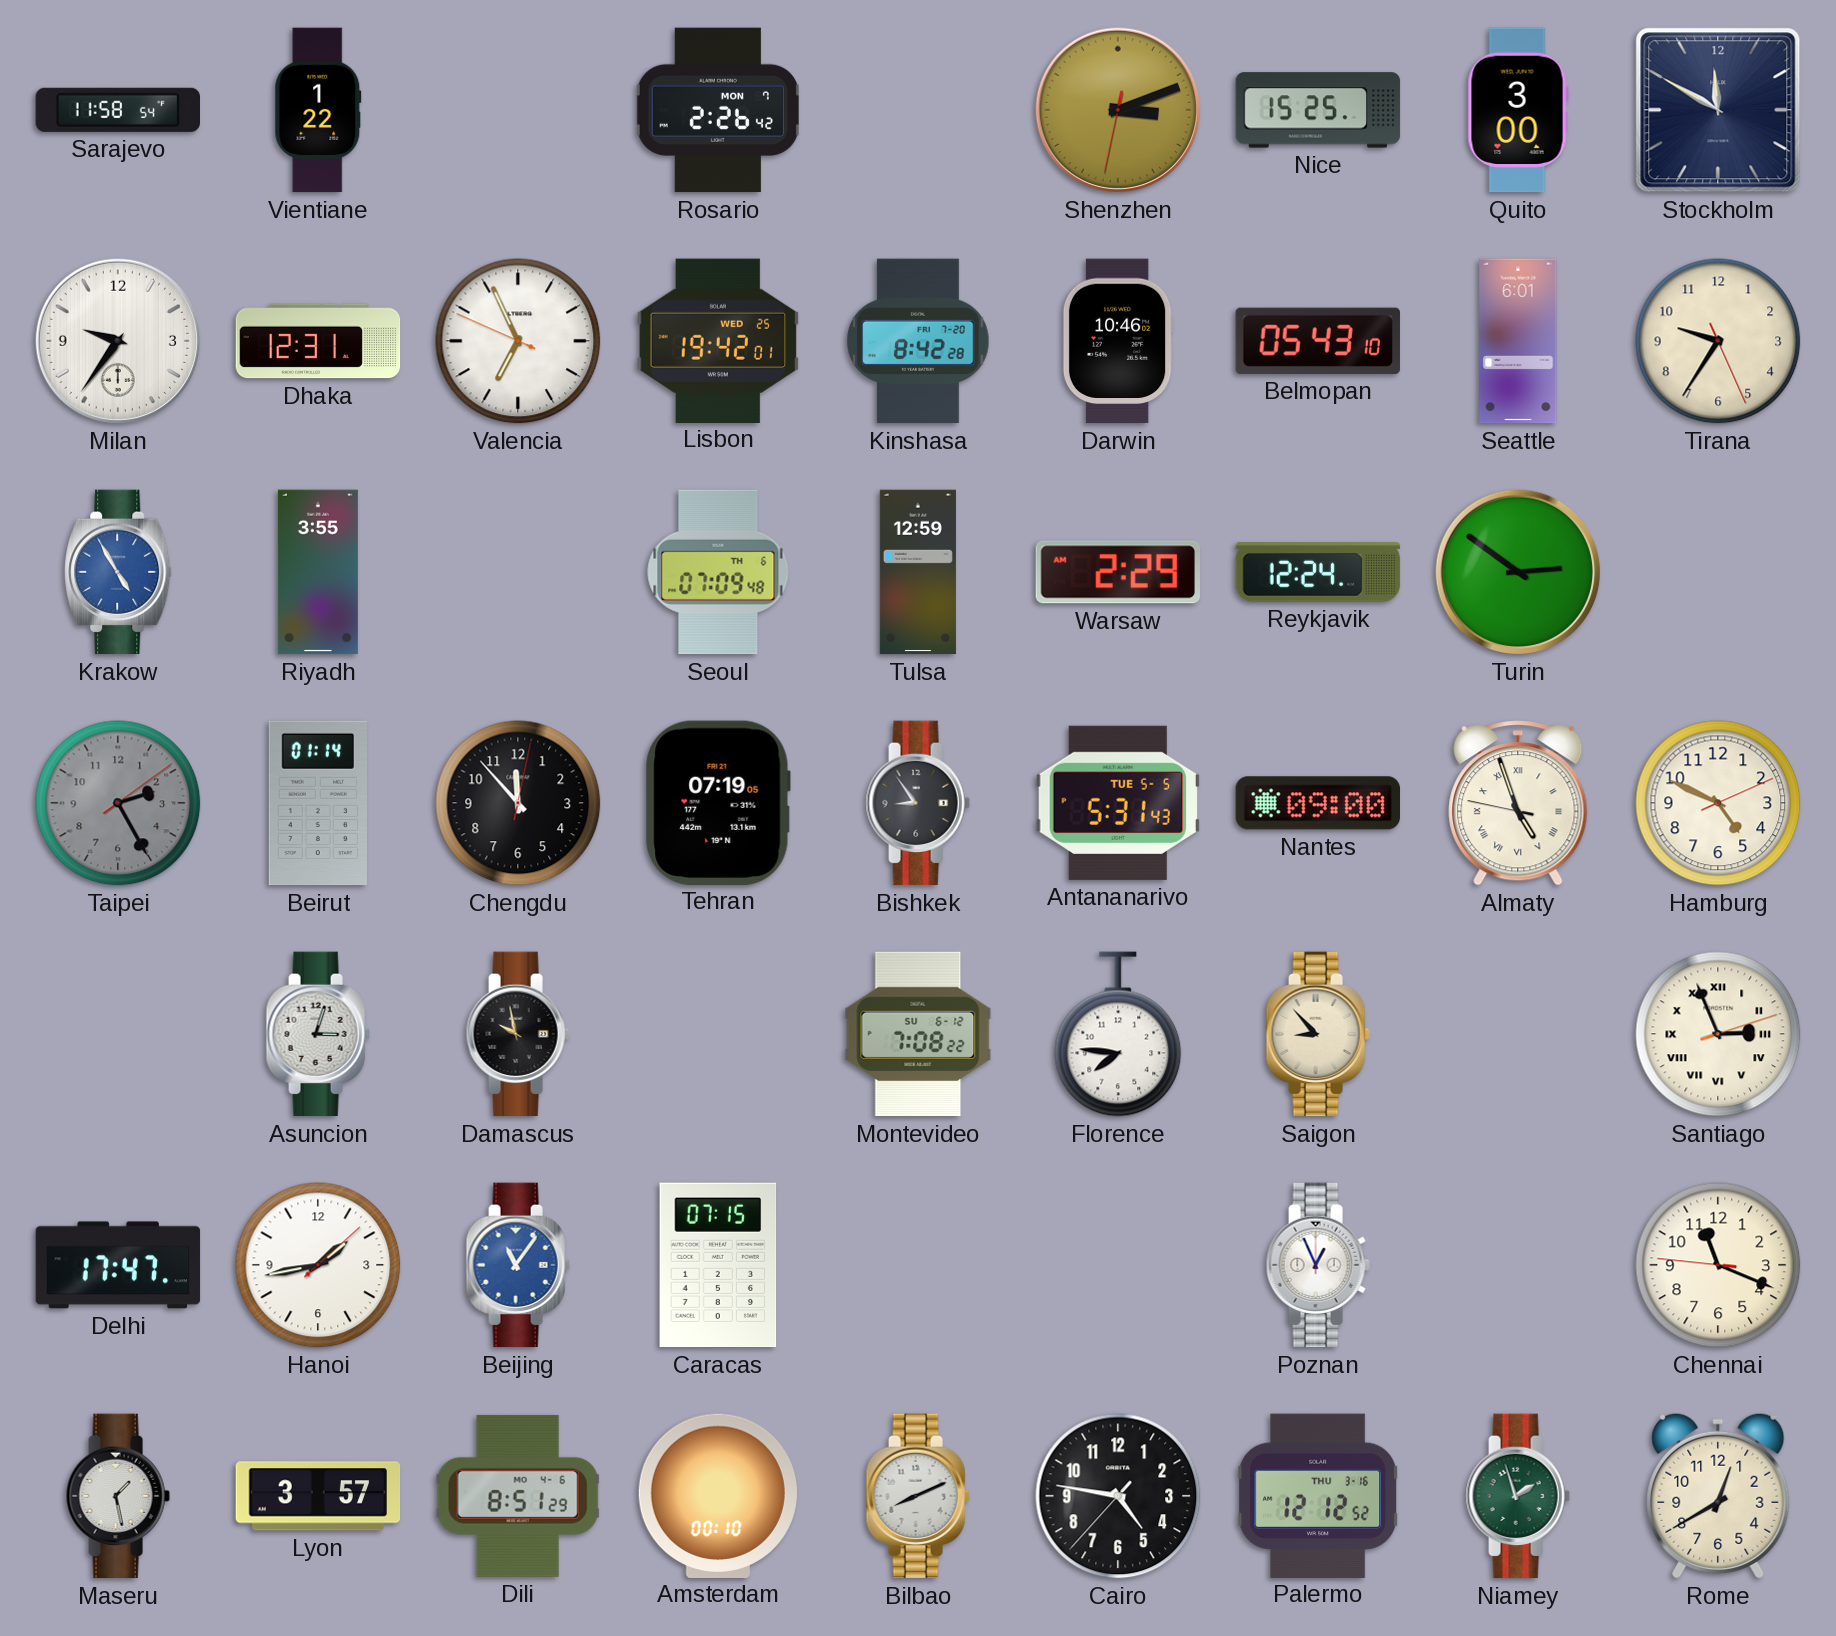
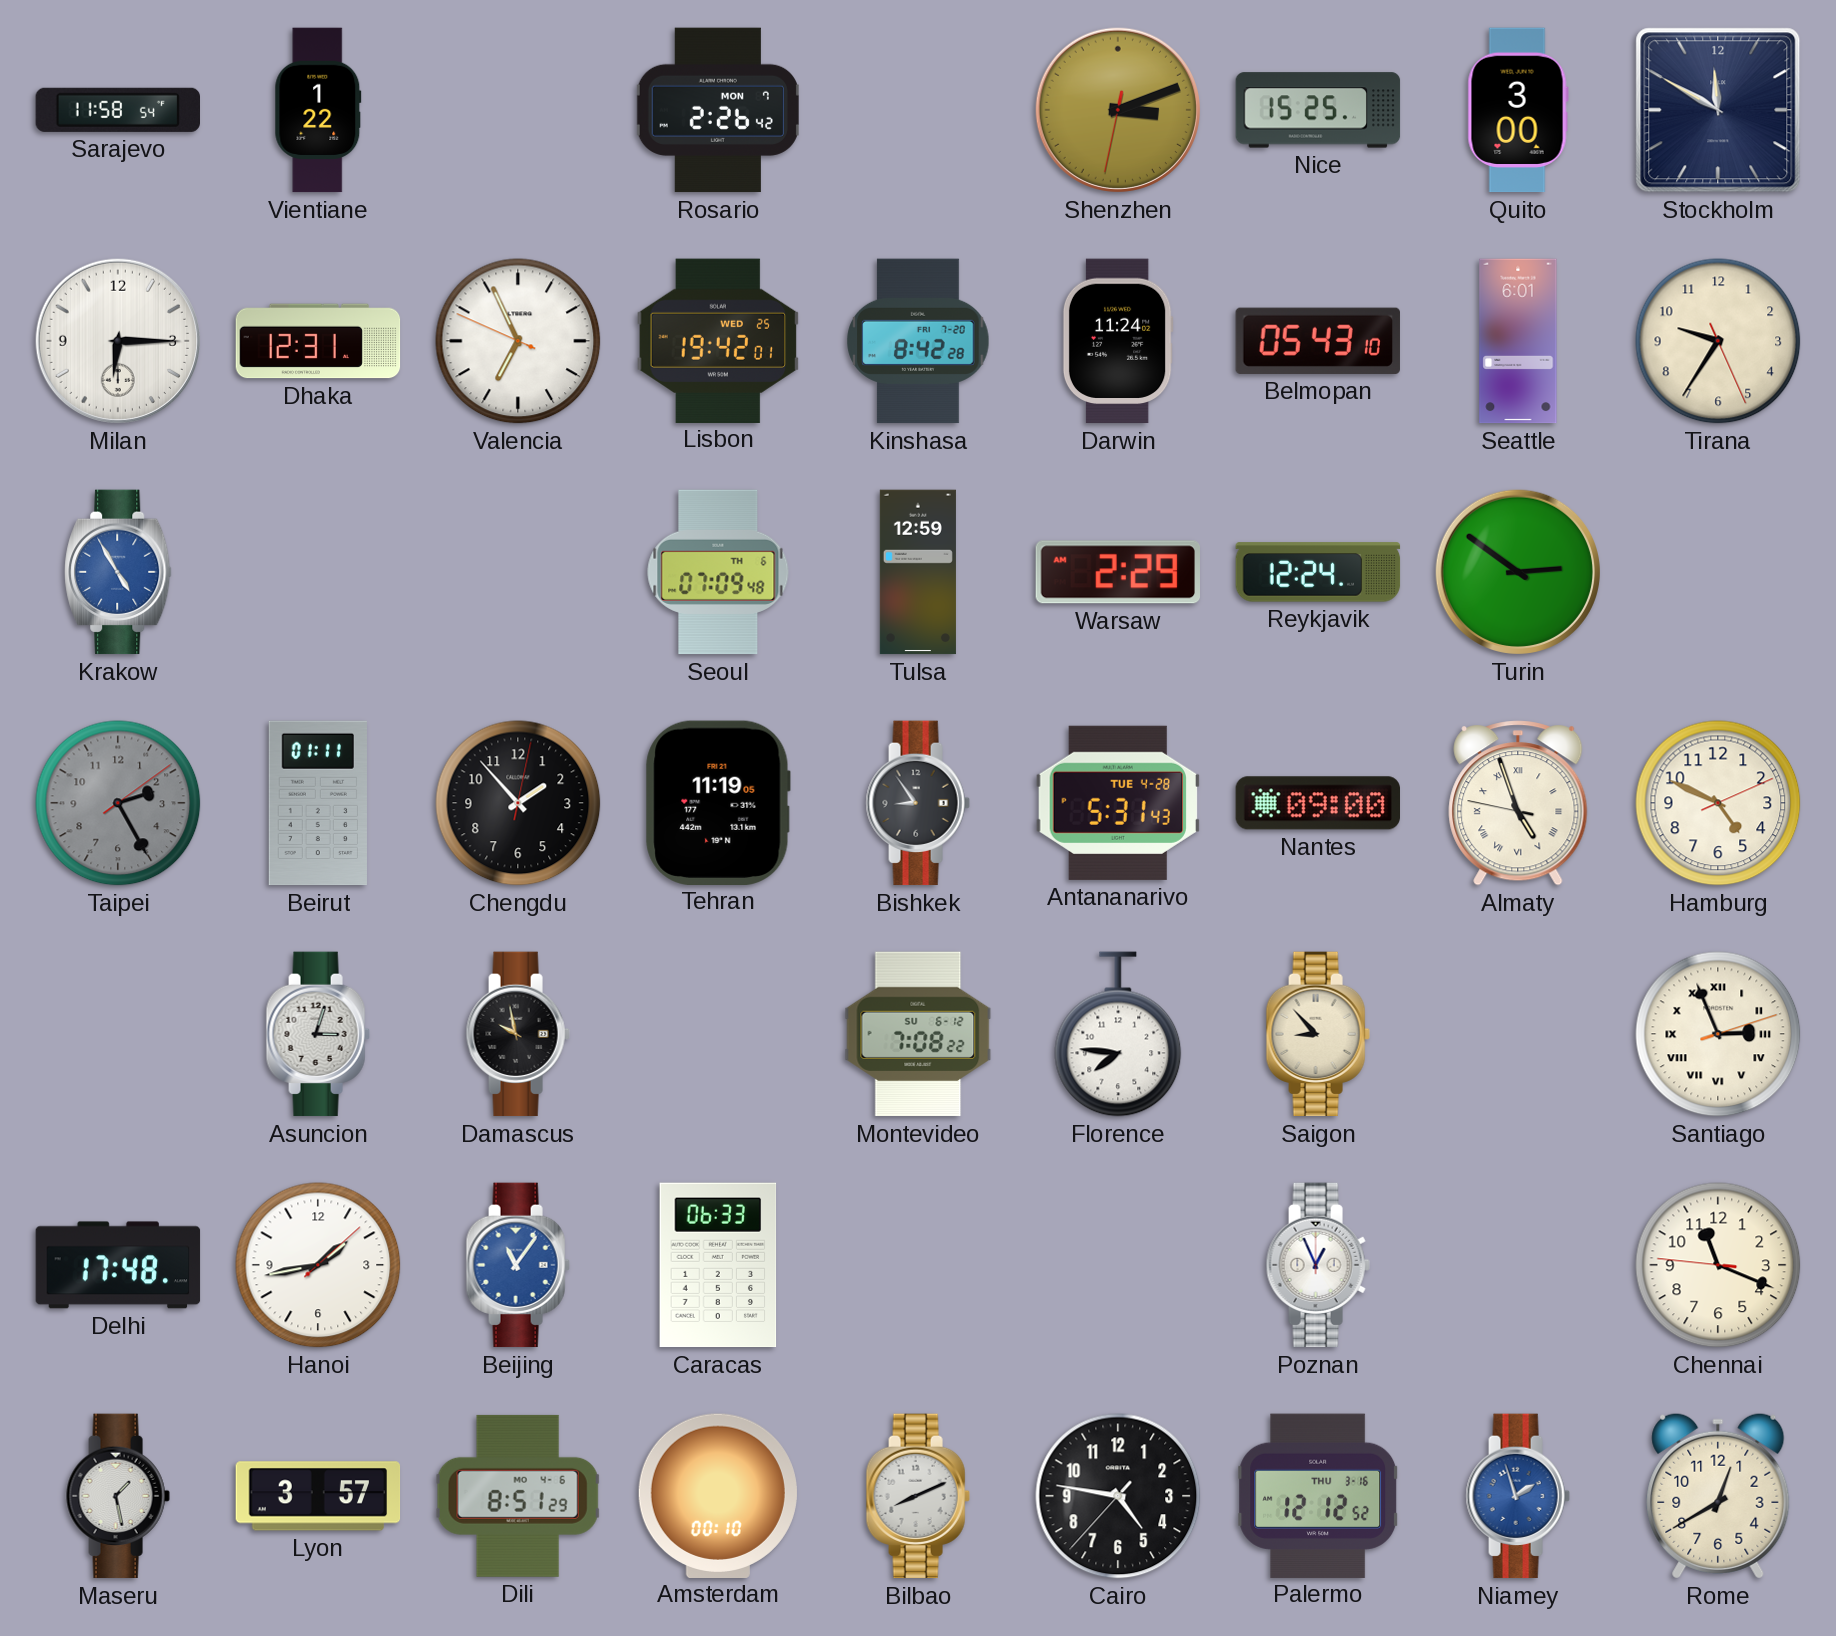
Milan: 9:36 -> 6:15 (118, 341)
Darwin: 10:46 -> 11:24 (1118, 341)
Riyadh: 3:55 -> none (318, 572)
Beirut: 01:14 -> 01:11 (318, 803)
Chengdu: 11:53 -> 1:53 (518, 803)
Tehran: 07:19 -> 11:19 (718, 802)
Antananarivo date: TUE 5-5 -> TUE 4-28 (1117, 803)
Delhi: 17:47 -> 17:48 (118, 1265)
Caracas: 07:15 -> 06:33 (718, 1265)
Niamey dial: green -> blue (1518, 1496)
